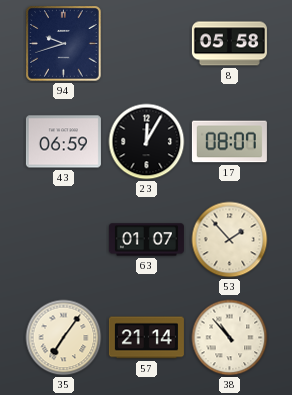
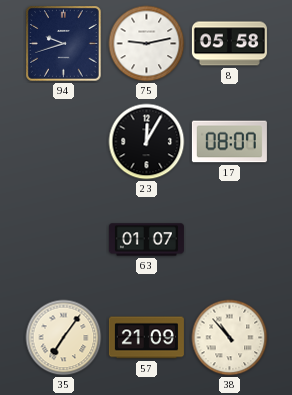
75: none -> 9:13 (147, 44)
43: 06:59 -> none (63, 142)
53: 1:53 -> none (230, 240)
57: 21:14 -> 21:09 (146, 338)
